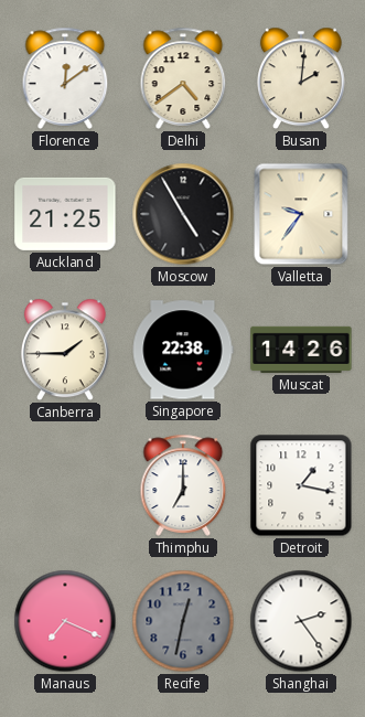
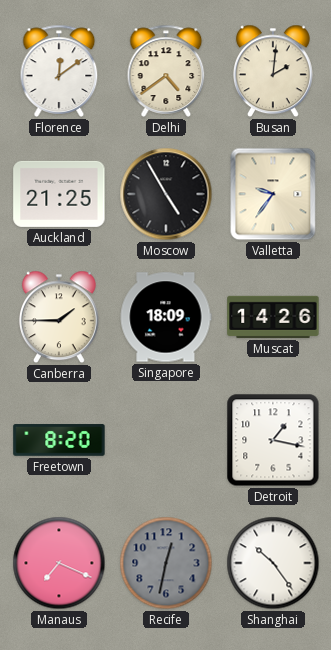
Singapore: 22:38 -> 18:09 (166, 317)
Freetown: none -> 8:20 (59, 440)
Thimphu: 7:00 -> none (183, 485)
Shanghai: 2:24 -> 10:24 (273, 563)
